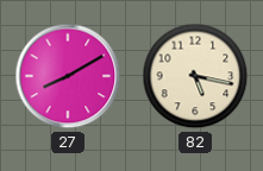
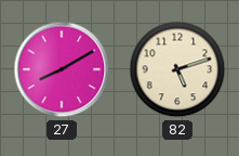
82: 5:17 -> 5:12 (177, 69)
